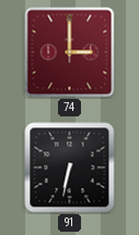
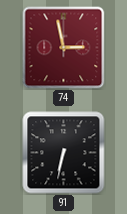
74: 3:00 -> 2:58 (64, 48)
